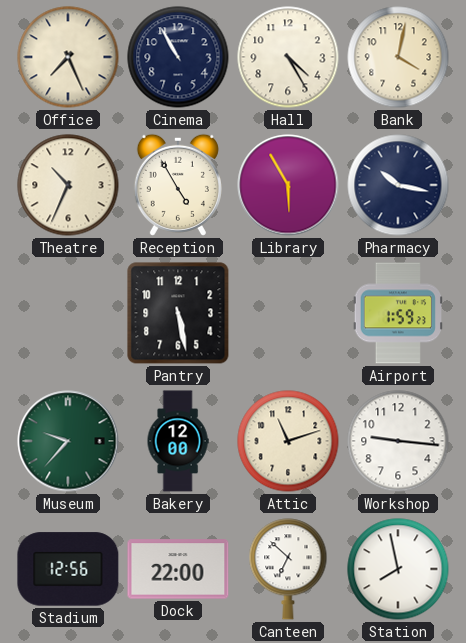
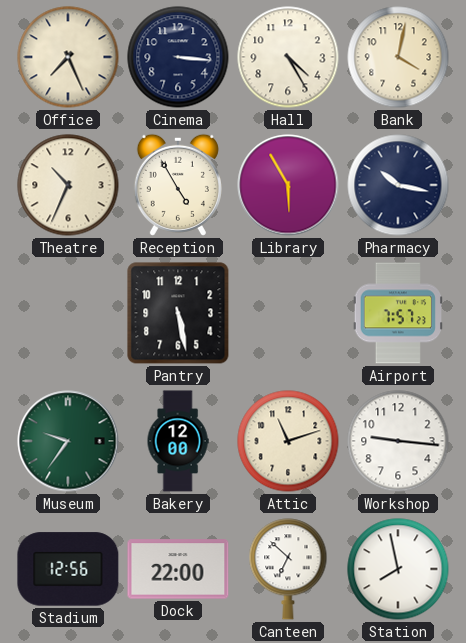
Cinema: 10:55 -> 3:16 (178, 57)
Airport: 1:59 -> 7:57 (397, 313)
Museum: 9:37 -> 9:36 (68, 441)
